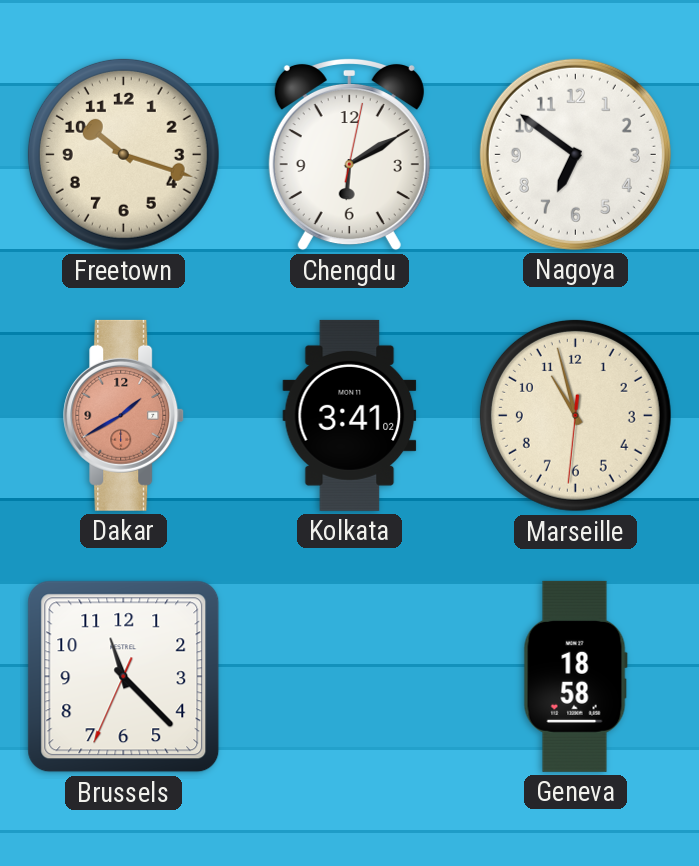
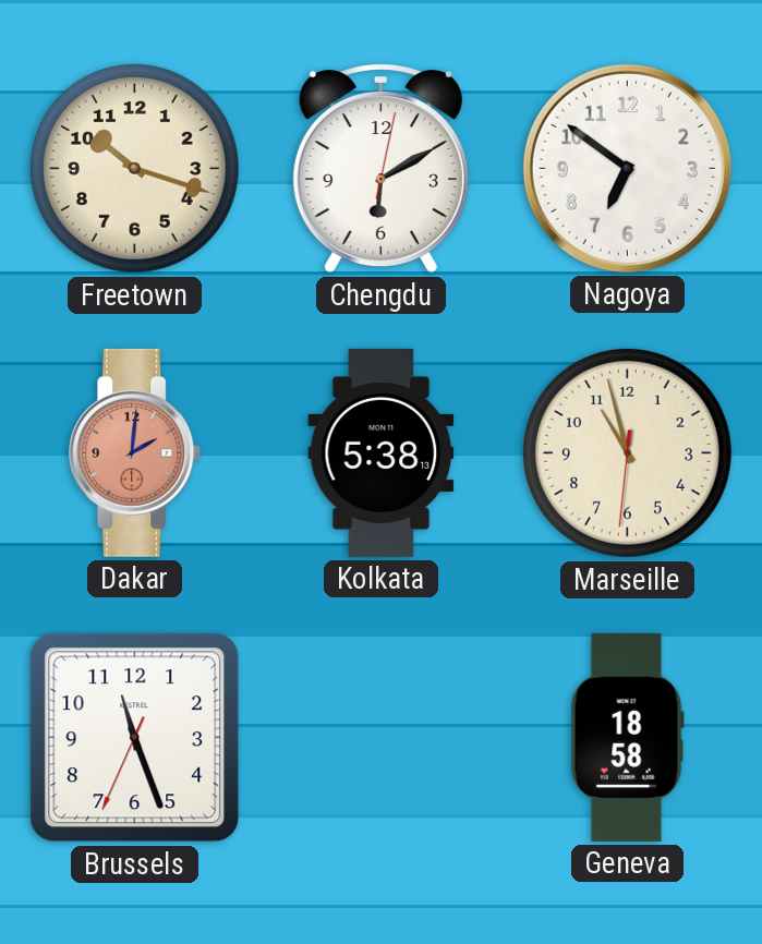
Dakar: 1:40 -> 2:01 (135, 452)
Kolkata: 3:41 -> 5:38 (382, 452)
Brussels: 11:22 -> 11:26 (135, 738)
